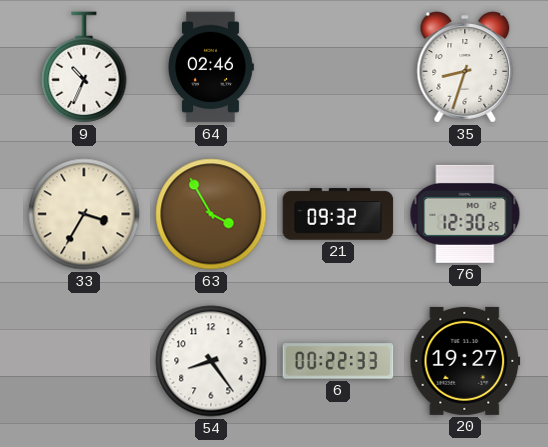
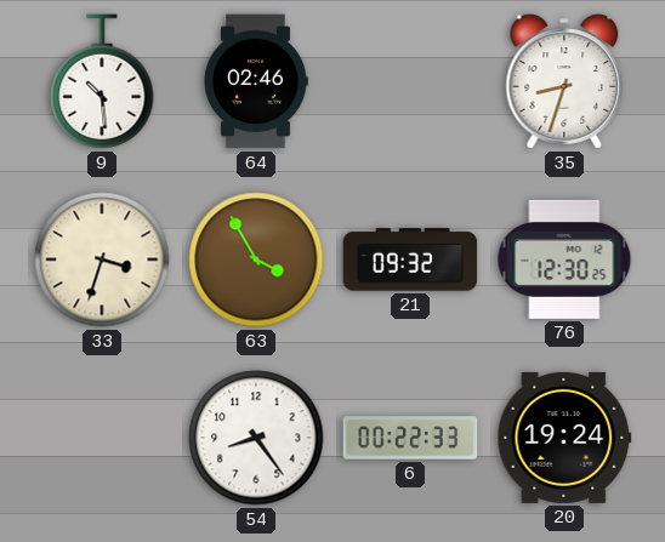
9: 10:34 -> 10:29 (102, 81)
33: 3:35 -> 3:33 (102, 259)
20: 19:27 -> 19:24 (564, 438)
